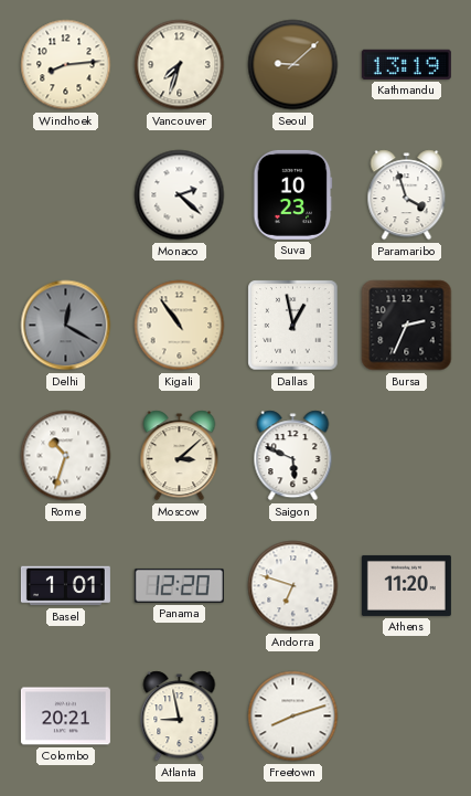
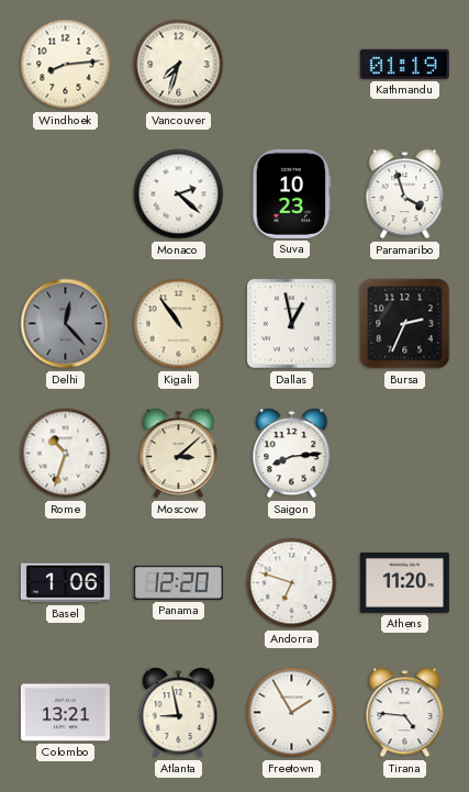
Seoul: 9:08 -> none (293, 65)
Kathmandu: 13:19 -> 01:19 (404, 64)
Delhi: 12:20 -> 12:23 (66, 324)
Saigon: 5:49 -> 8:14 (292, 454)
Basel: 1:01 -> 1:06 (65, 583)
Colombo: 20:21 -> 13:21 (65, 713)
Freetown: 8:12 -> 1:55 (292, 713)
Tirana: none -> 4:46 (405, 713)
